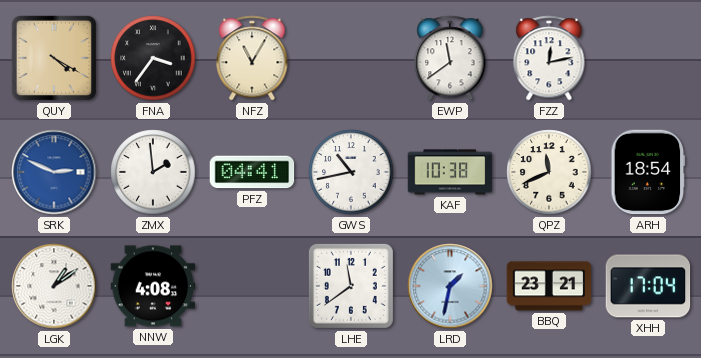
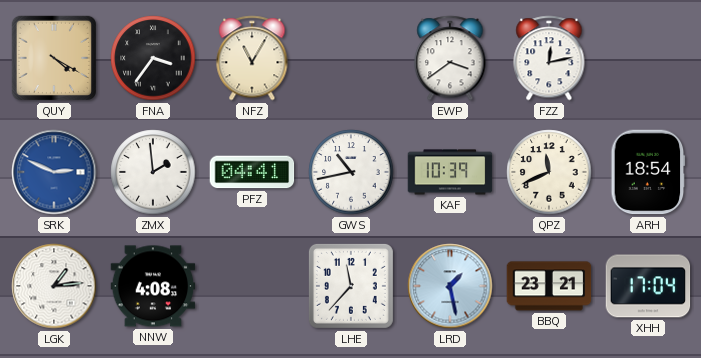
EWP: 11:39 -> 3:39 (450, 58)
KAF: 10:38 -> 10:39 (450, 172)
LGK: 1:09 -> 1:14 (54, 286)
LHE: 11:39 -> 11:37 (351, 286)
LRD: 1:32 -> 1:28 (450, 286)
